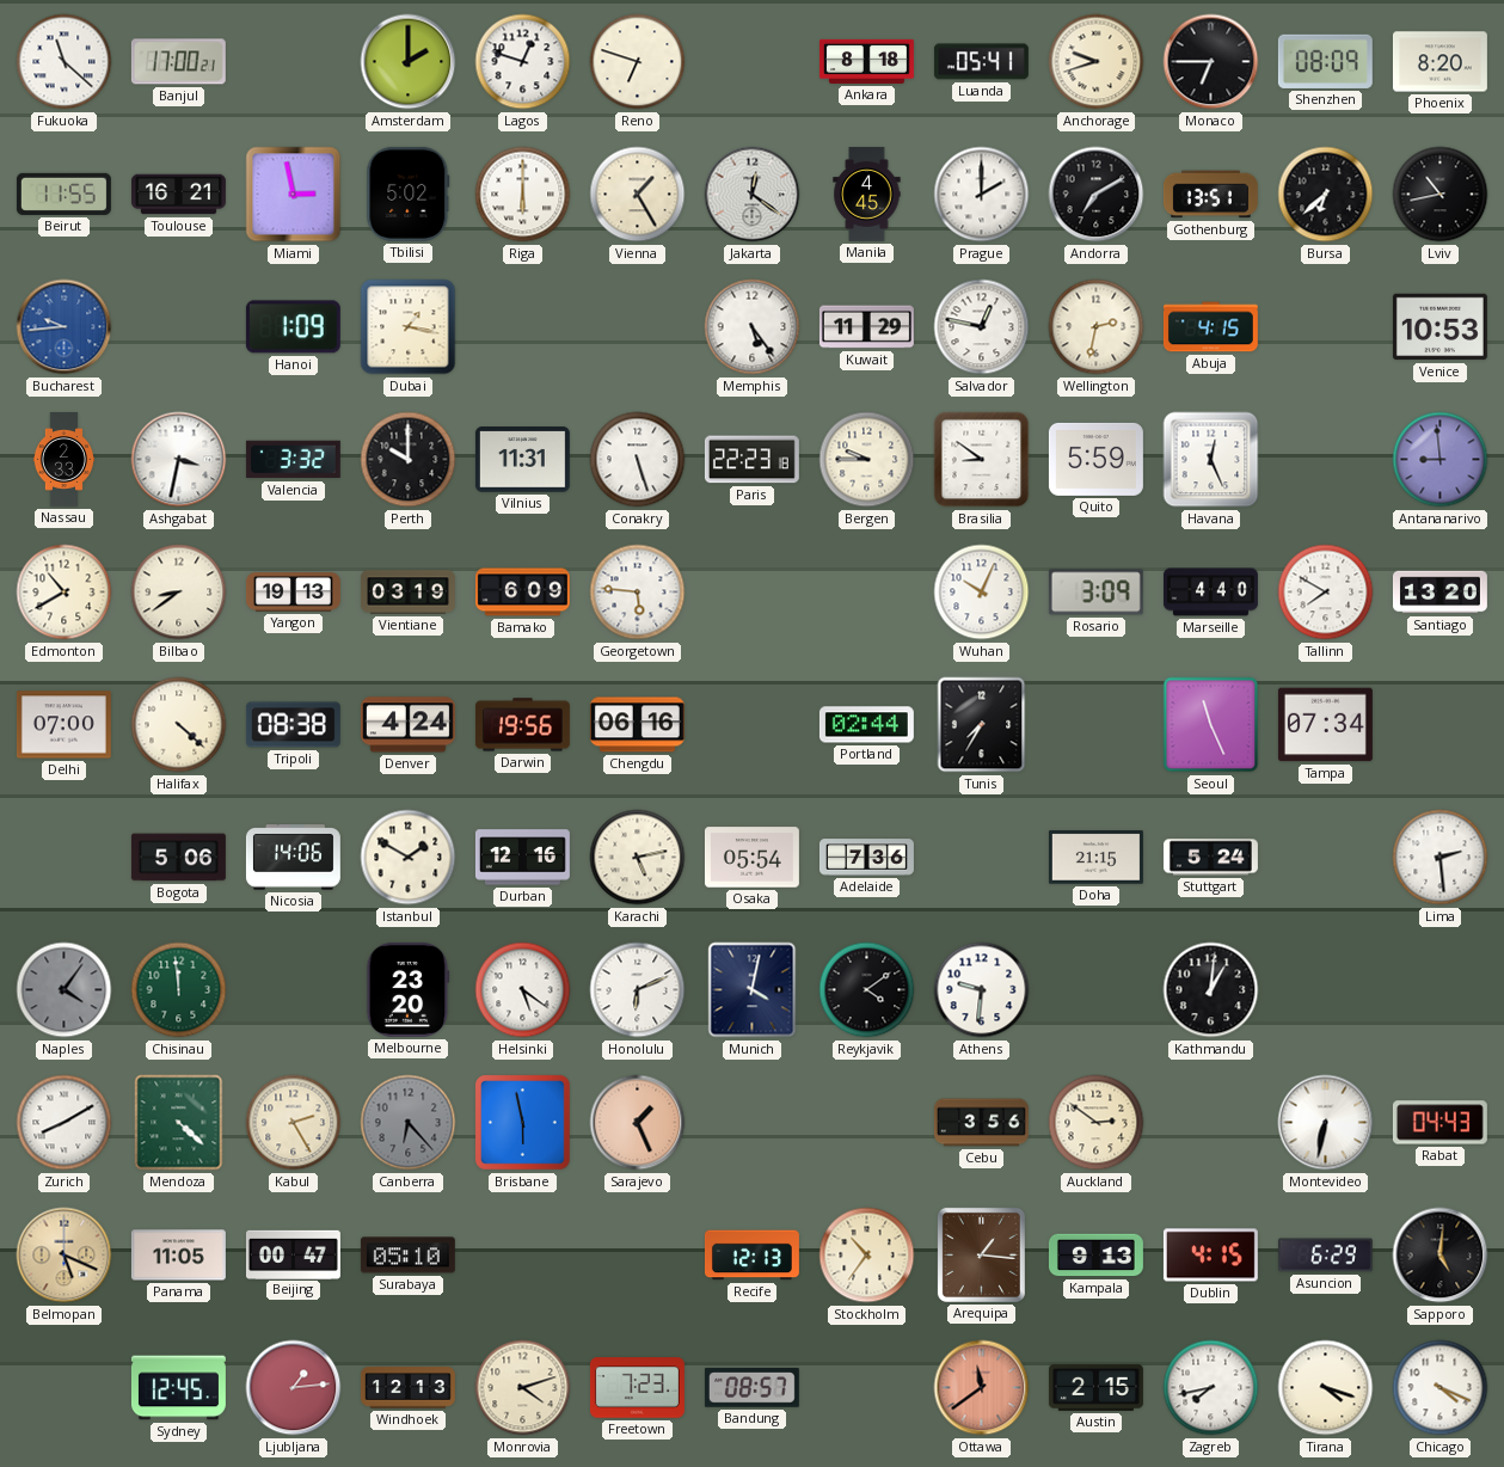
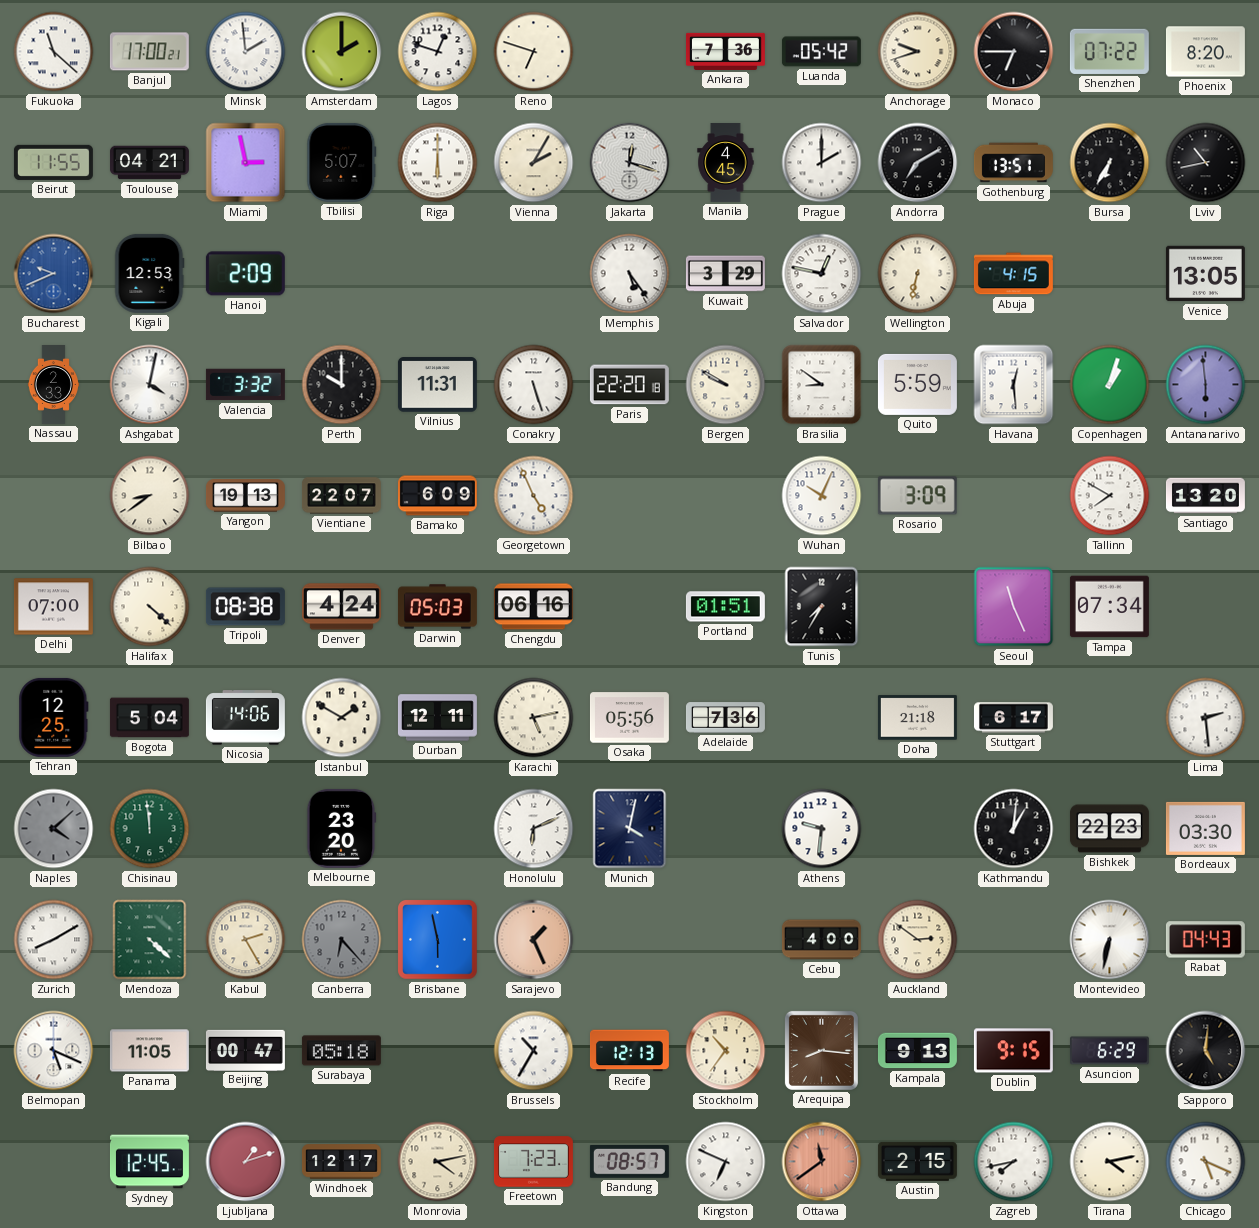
Minsk: none -> 1:59 (246, 52)
Ankara: 8:18 -> 7:36 (725, 51)
Luanda: 05:41 -> 05:42 (821, 52)
Shenzhen: 08:09 -> 07:22 (1109, 51)
Toulouse: 16:21 -> 04:21 (149, 163)
Tbilisi: 5:02 -> 5:07 (342, 162)
Vienna: 1:25 -> 2:05 (534, 163)
Jakarta: 12:21 -> 12:18 (630, 163)
Bursa: 6:38 -> 6:35 (1110, 163)
Bucharest: 9:44 -> 9:41 (54, 274)
Kigali: none -> 12:53 (150, 273)
Hanoi: 1:09 -> 2:09 (245, 274)
Dubai: 1:17 -> none (409, 327)
Kuwait: 11:29 -> 3:29 (725, 274)
Wellington: 2:32 -> 6:32 (918, 274)
Venice: 10:53 -> 13:05 (1205, 274)
Ashgabat: 3:32 -> 4:02 (150, 385)
Paris: 22:23 -> 22:20 (629, 385)
Bergen: 9:45 -> 9:50 (726, 385)
Havana: 12:26 -> 12:29 (1014, 385)
Copenhagen: none -> 1:03 (1110, 385)
Antananarivo: 8:59 -> 5:59 (1206, 385)
Edmonton: 10:40 -> none (65, 593)
Vientiane: 03:19 -> 22:07 (341, 496)
Georgetown: 5:46 -> 4:56 (534, 496)
Marseille: 4:40 -> none (1210, 593)
Darwin: 19:56 -> 05:03 (437, 607)
Portland: 02:44 -> 01:51 (725, 607)
Tehran: none -> 12:25 (54, 717)
Bogota: 5:06 -> 5:04 (149, 718)
Durban: 12:16 -> 12:11 (437, 718)
Osaka: 05:54 -> 05:56 (629, 718)
Doha: 21:15 -> 21:18 (917, 718)
Stuttgart: 5:24 -> 6:17 (1013, 718)
Naples: 4:06 -> 4:08 (54, 829)
Helsinki: 5:21 -> none (523, 990)
Reykjavik: 4:09 -> none (867, 990)
Bishkek: none -> 22:23 (1109, 829)
Bordeaux: none -> 03:30 (1205, 828)
Cebu: 3:56 -> 4:00 (821, 940)
Belmopan dial: champagne -> white (54, 1051)
Surabaya: 05:10 -> 05:18 (341, 1051)
Brussels: none -> 10:35 (534, 1051)
Arequipa: 1:16 -> 8:16 (821, 1050)
Dublin: 4:15 -> 9:15 (1013, 1051)
Ljubljana: 1:14 -> 1:12 (246, 1162)
Windhoek: 12:13 -> 12:17 (341, 1162)
Monrovia: 4:12 -> 4:13 (438, 1162)
Kingston: none -> 6:49 (726, 1162)
Tirana: 4:18 -> 4:13 (1110, 1162)
Chicago: 4:19 -> 5:19 (1206, 1162)
